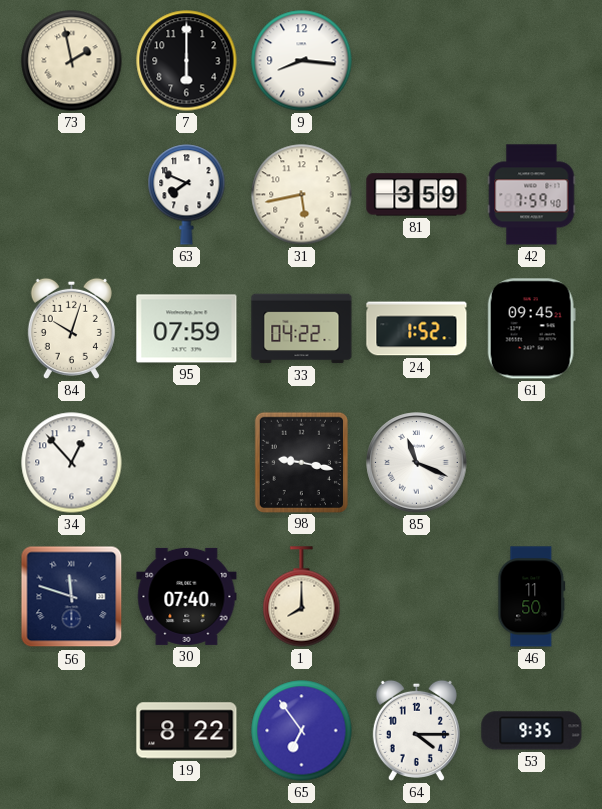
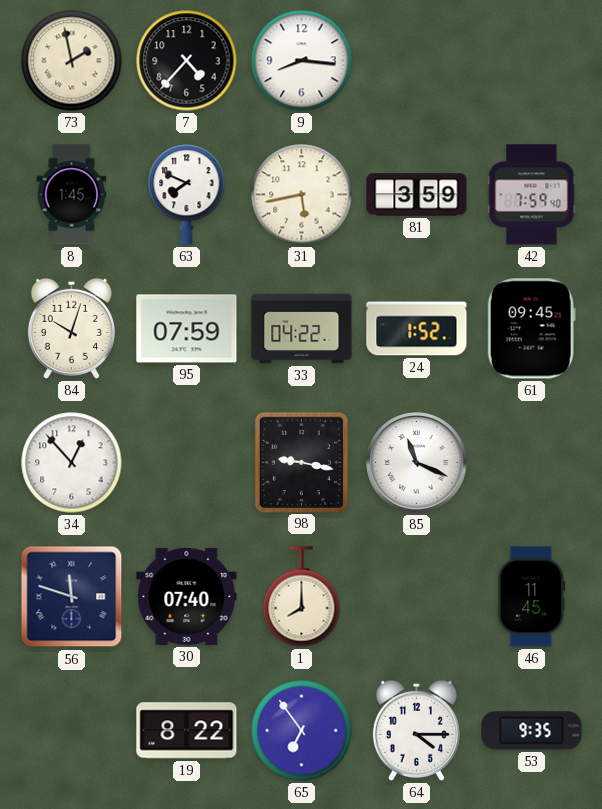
7: 6:00 -> 4:37 (187, 61)
8: none -> 1:45 (72, 195)
46: 11:50 -> 11:45 (532, 597)
